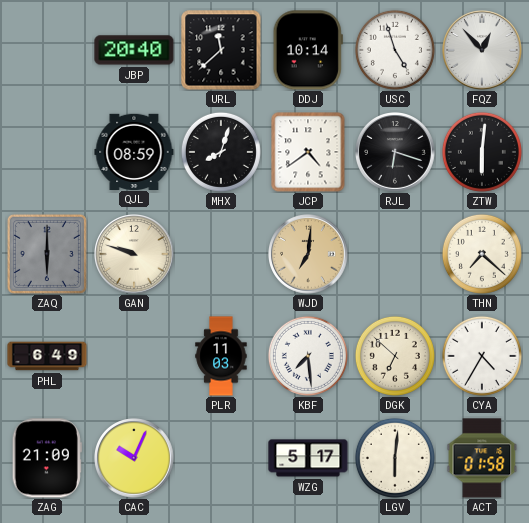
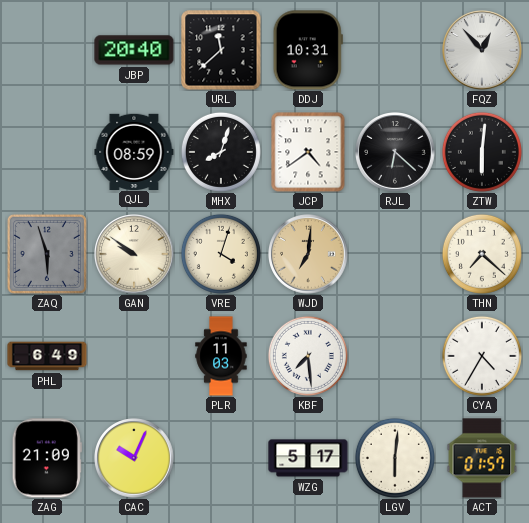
DDJ: 10:14 -> 10:31 (308, 50)
USC: 4:57 -> none (395, 50)
RJL: 6:18 -> 6:22 (395, 152)
ZAQ: 6:00 -> 5:57 (47, 254)
GAN: 9:48 -> 9:51 (134, 254)
VRE: none -> 4:03 (221, 254)
DGK: 6:52 -> none (395, 356)
ACT: 01:58 -> 01:57 (482, 458)
